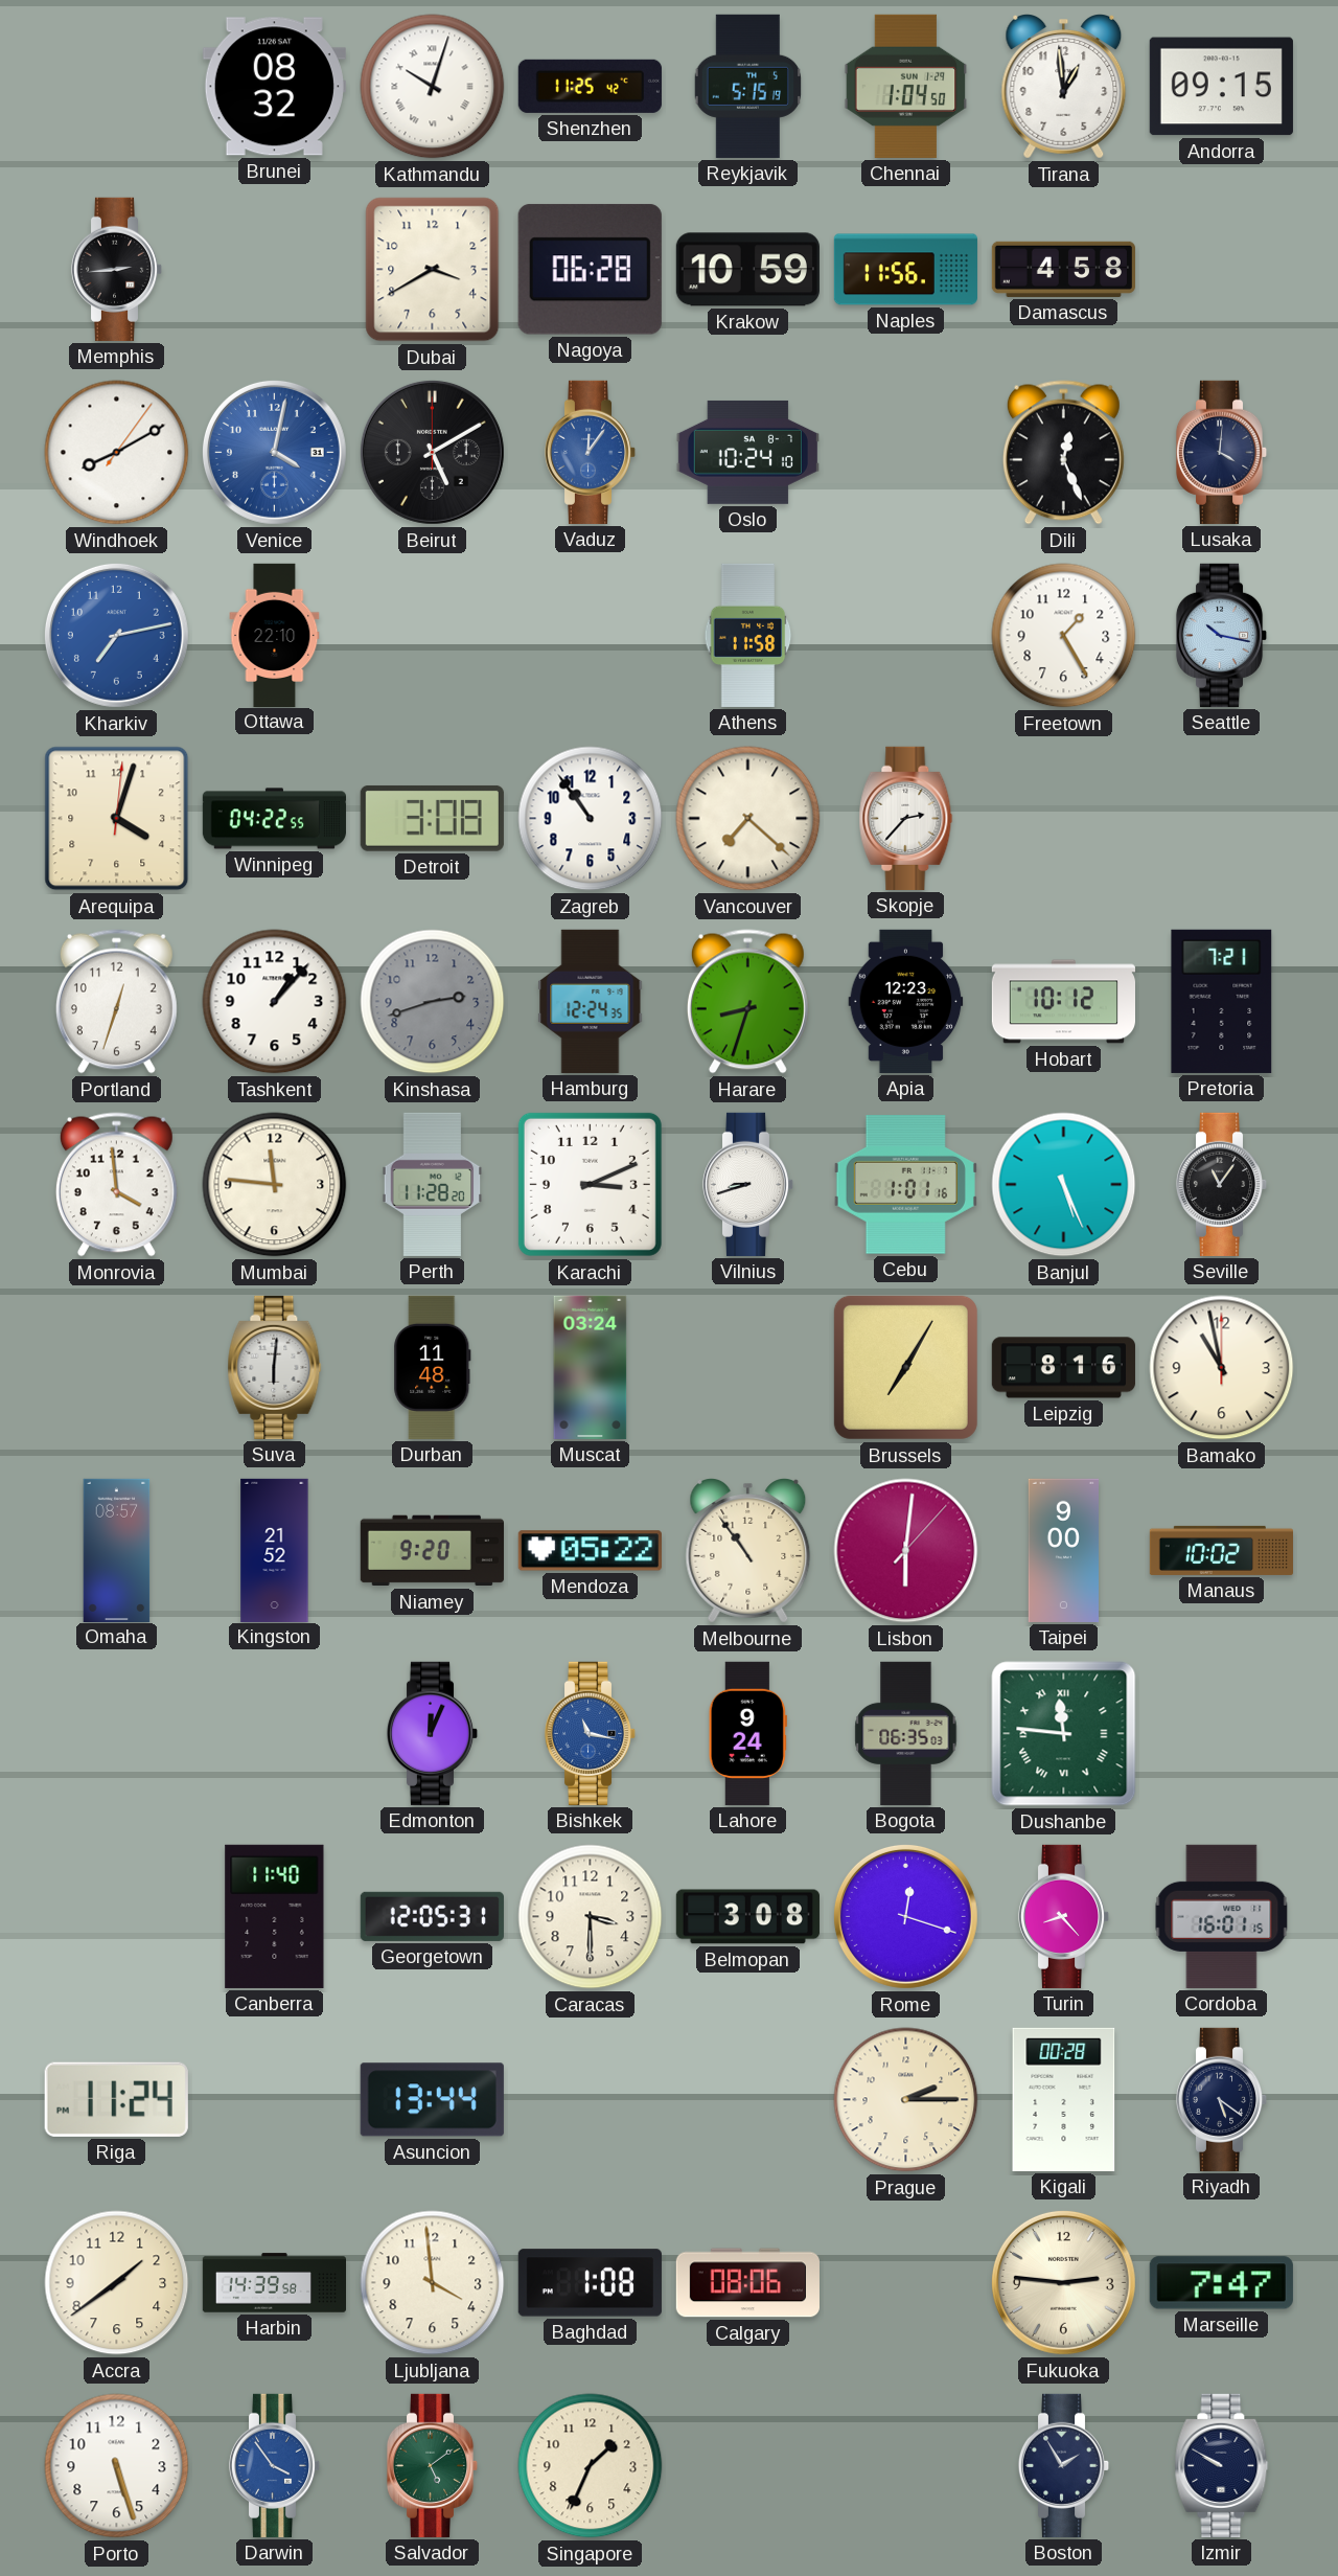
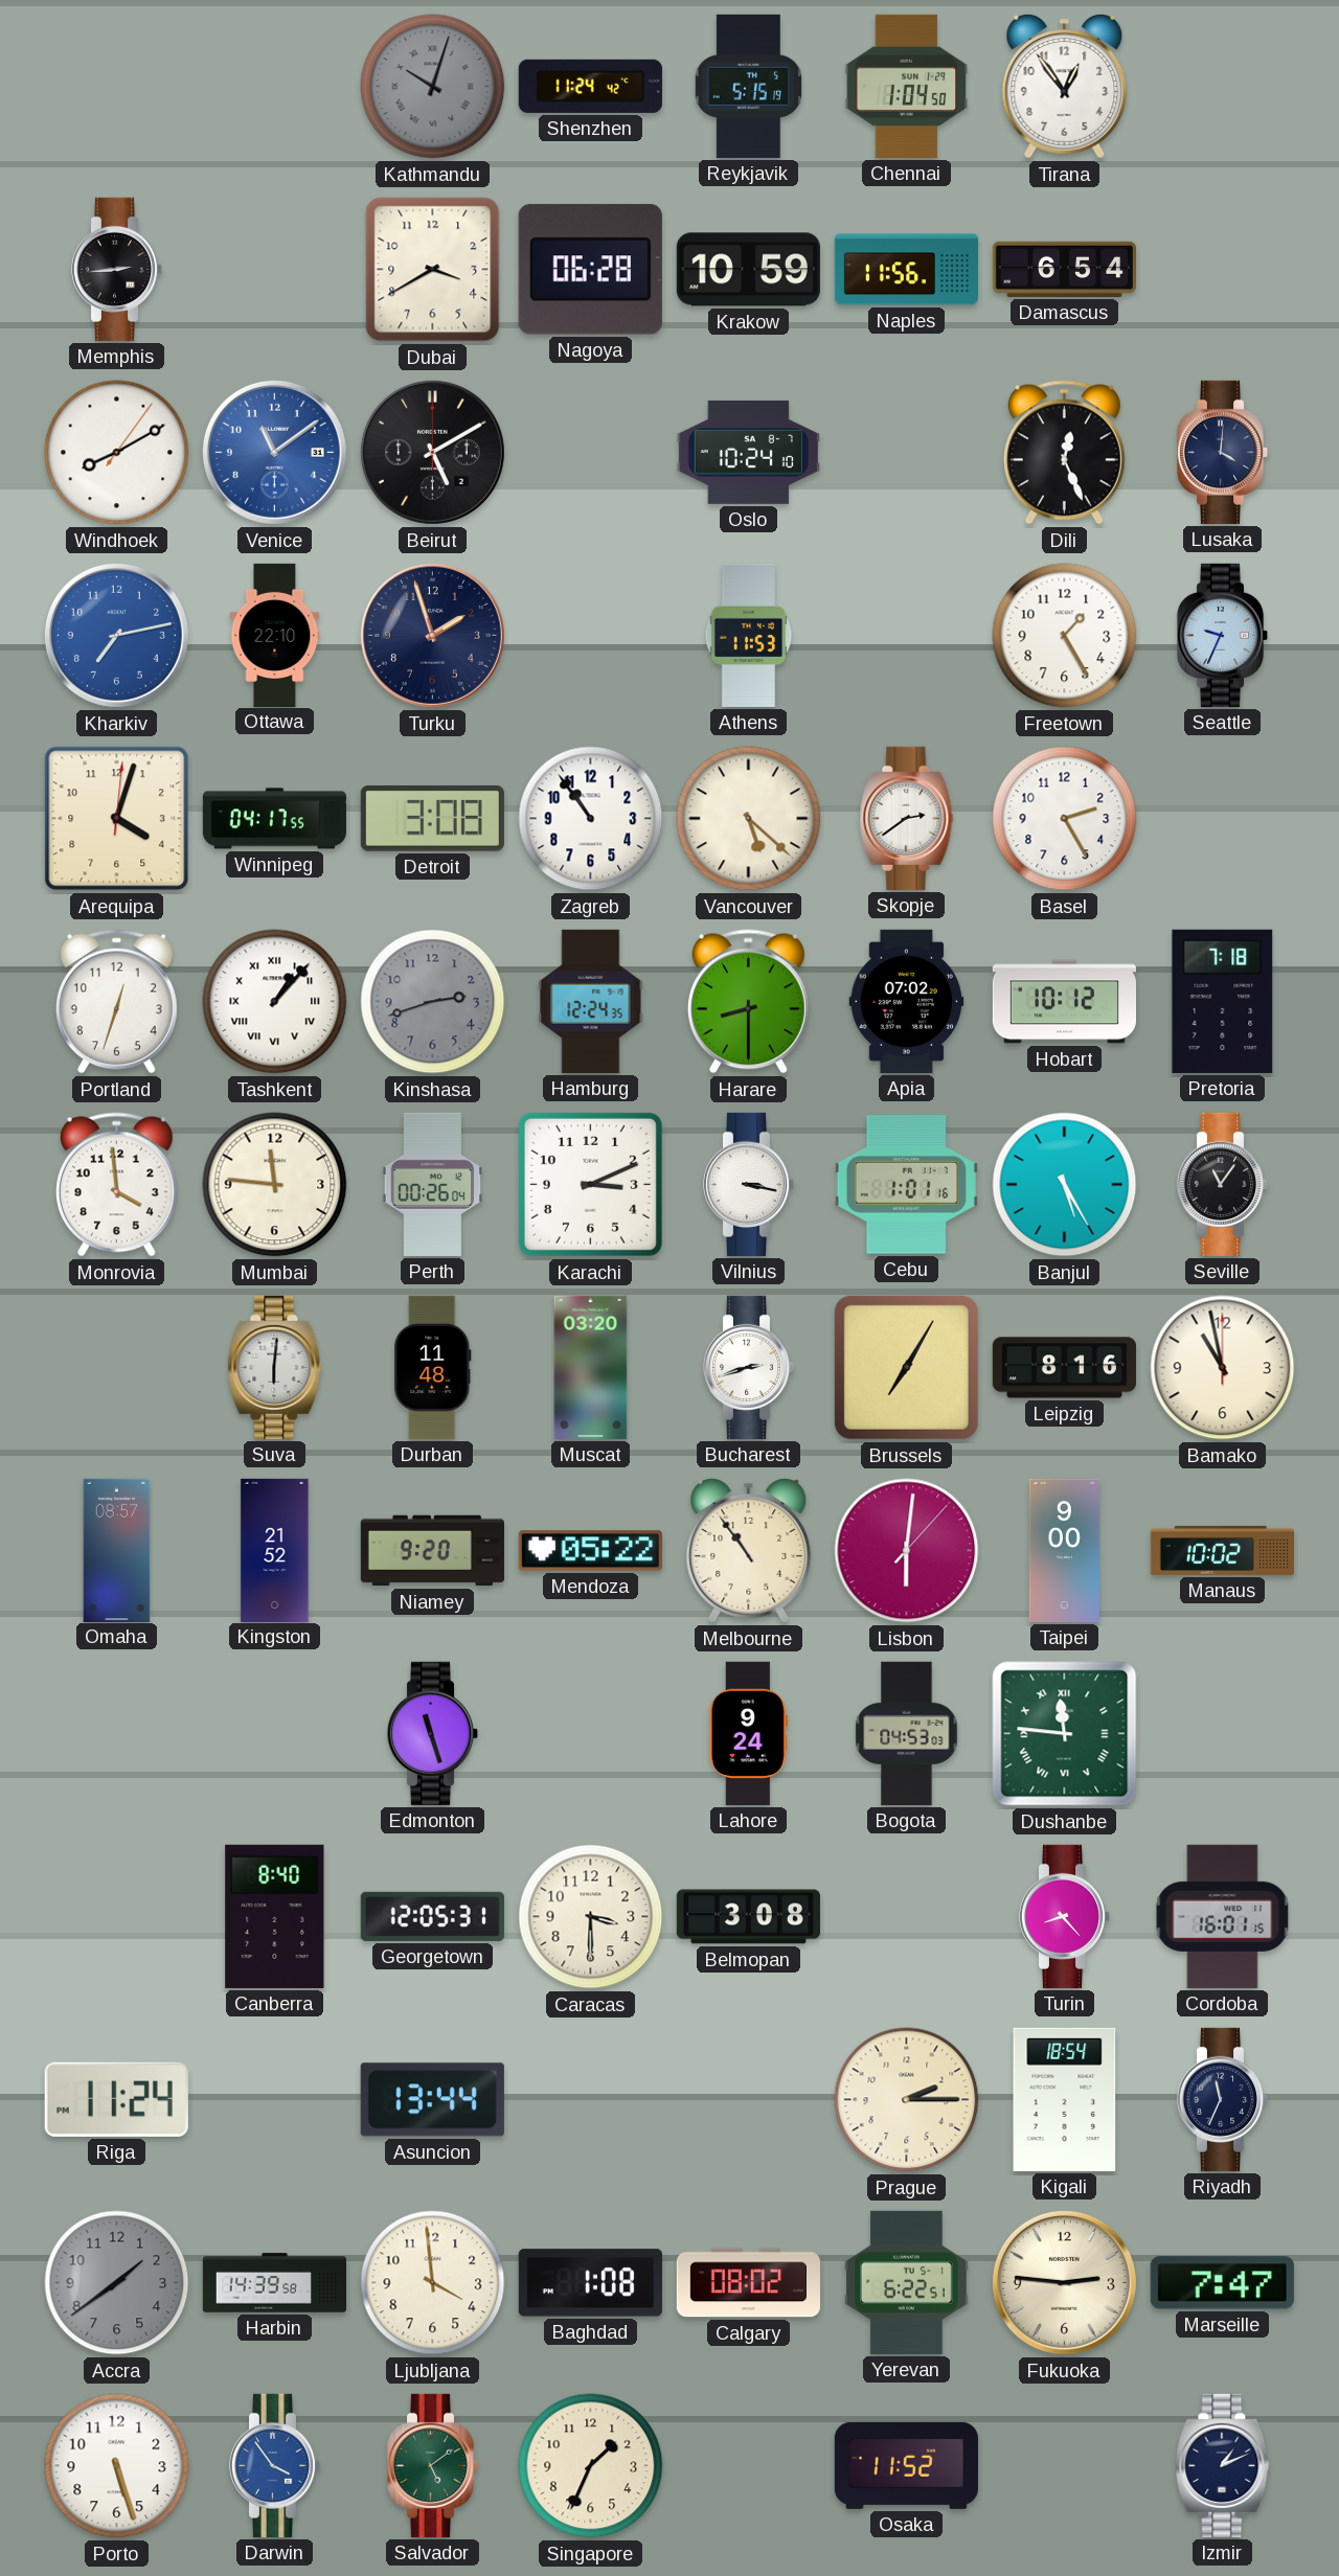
Brunei: 08:32 -> none (274, 87)
Kathmandu dial: white -> grey (433, 87)
Shenzhen: 11:25 -> 11:24 (590, 86)
Tirana: 12:59 -> 12:54 (1065, 87)
Andorra: 09:15 -> none (1221, 87)
Damascus: 4:58 -> 6:54 (1064, 269)
Venice: 4:02 -> 11:09 (274, 452)
Vaduz: 12:06 -> none (591, 452)
Turku: none -> 1:57 (432, 635)
Athens: 11:58 -> 11:53 (749, 635)
Seattle: 10:17 -> 9:34 (1223, 635)
Winnipeg: 04:22 -> 04:17 (274, 819)
Vancouver: 7:22 -> 5:22 (749, 819)
Skopje: 2:37 -> 2:39 (907, 818)
Basel: none -> 2:25 (1065, 819)
Tashkent numerals: Arabic -> Roman (275, 1002)
Harare: 8:33 -> 8:30 (748, 1002)
Apia: 12:23 -> 07:02 (907, 1001)
Pretoria: 7:21 -> 7:18 (1223, 1001)
Perth: 11:28 -> 00:26 (433, 1184)
Vilnius: 8:42 -> 3:17 (749, 1184)
Banjul: 5:26 -> 5:25 (1065, 1185)
Muscat: 03:24 -> 03:20 (591, 1367)
Bucharest: none -> 2:42 (749, 1367)
Edmonton: 12:04 -> 11:27 (433, 1733)
Bishkek: 11:17 -> none (591, 1733)
Bogota: 06:35 -> 04:53 (907, 1733)
Canberra: 11:40 -> 8:40 (275, 1916)
Rome: 12:18 -> none (905, 1916)
Kigali: 00:28 -> 18:54 (1065, 2099)
Riyadh: 5:21 -> 11:34 (1223, 2099)
Accra dial: cream -> grey (117, 2283)
Calgary: 08:06 -> 08:02 (748, 2283)
Yerevan: none -> 6:22 (906, 2282)
Osaka: none -> 11:52 (906, 2465)
Boston: 1:55 -> none (1064, 2465)
Izmir: 9:50 -> 1:11 (1223, 2465)
